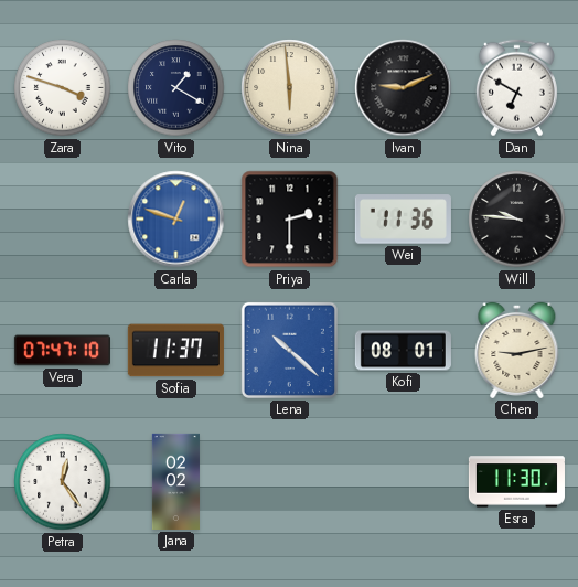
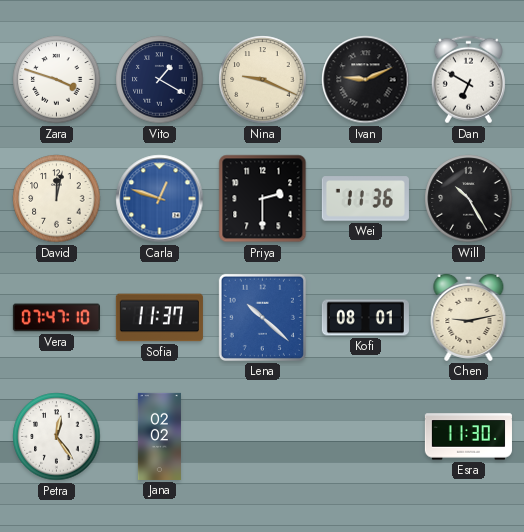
Nina: 5:59 -> 9:19 (263, 80)
David: none -> 12:02 (57, 199)
Will: 9:46 -> 10:25 (469, 199)
